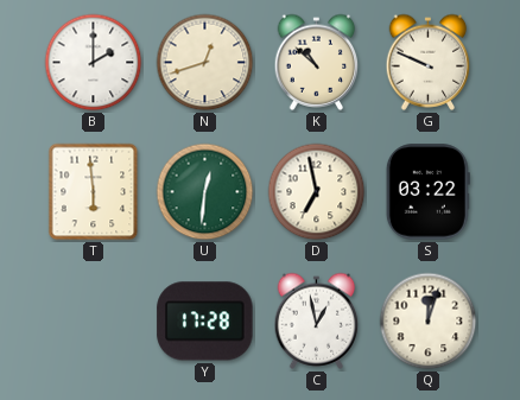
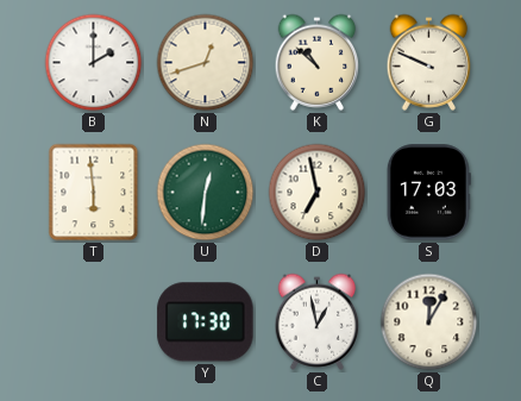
S: 03:22 -> 17:03 (428, 193)
Y: 17:28 -> 17:30 (206, 322)
Q: 12:03 -> 12:05 (429, 322)
